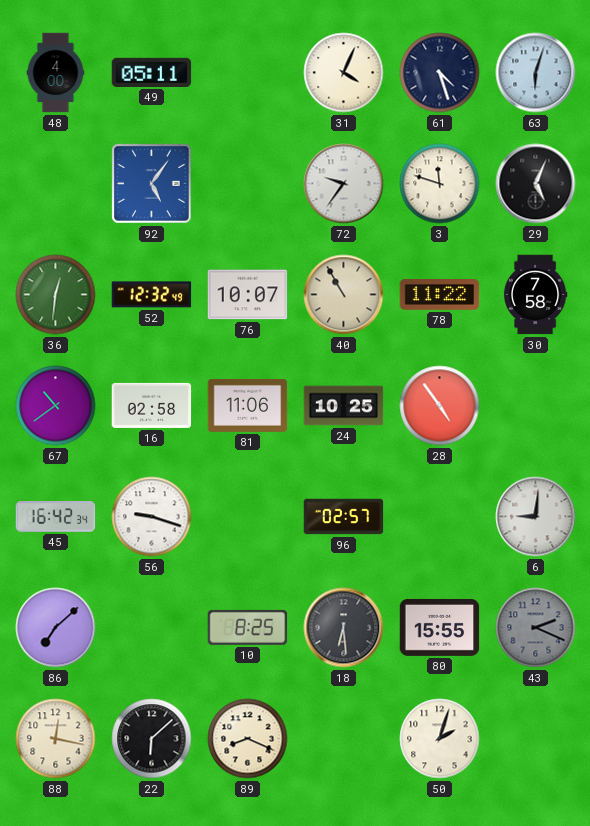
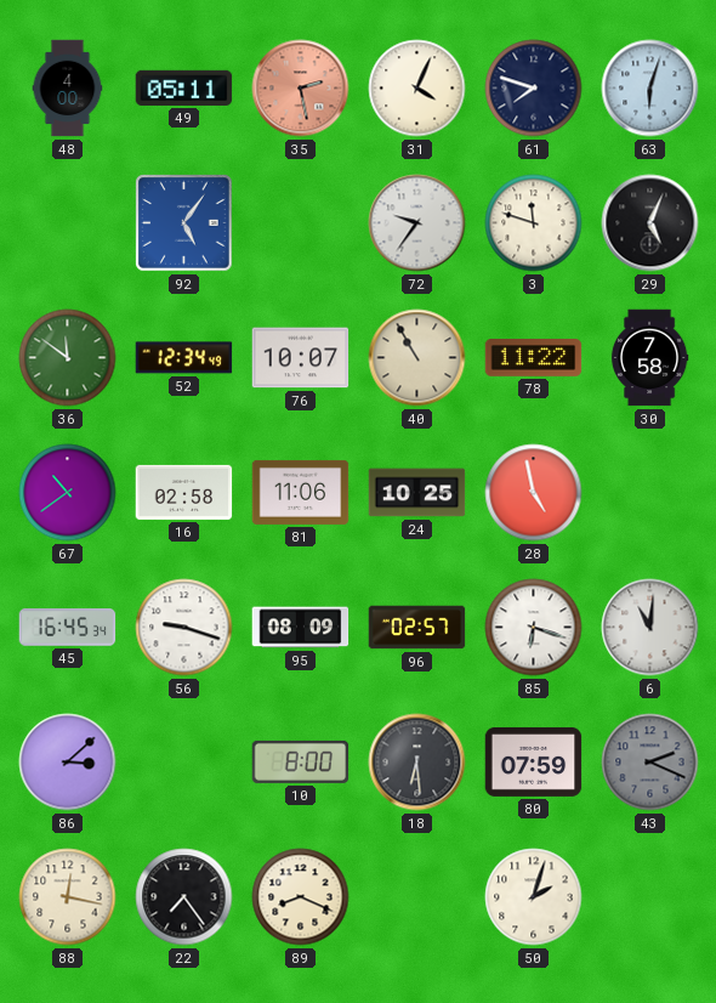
35: none -> 2:28 (301, 89)
61: 4:27 -> 7:48 (534, 89)
36: 12:31 -> 11:51 (68, 358)
52: 12:32 -> 12:34 (184, 358)
28: 4:54 -> 4:58 (534, 493)
45: 16:42 -> 16:45 (68, 628)
95: none -> 08:09 (301, 628)
85: none -> 6:18 (534, 628)
6: 9:01 -> 11:01 (650, 628)
86: 7:08 -> 3:08 (68, 763)
10: 8:25 -> 8:00 (301, 761)
80: 15:55 -> 07:59 (534, 761)
22: 6:08 -> 7:24 (184, 897)
